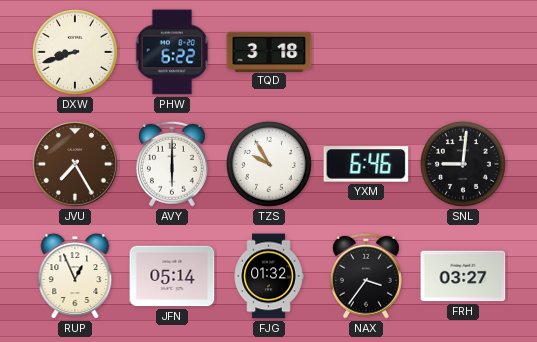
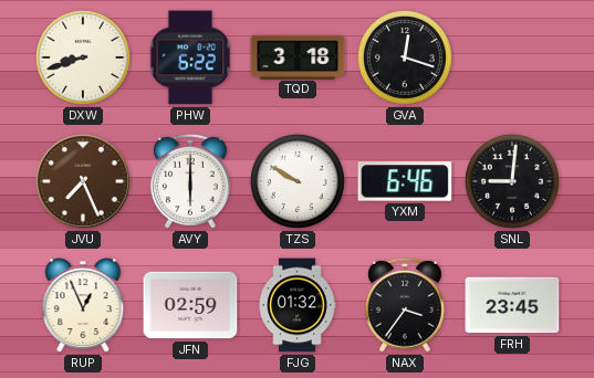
GVA: none -> 12:18 (405, 57)
JVU: 7:25 -> 7:26 (84, 182)
TZS: 9:55 -> 9:50 (298, 181)
JFN: 05:14 -> 02:59 (190, 305)
FRH: 03:27 -> 23:45 (512, 305)
